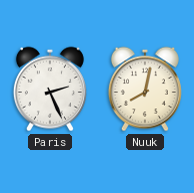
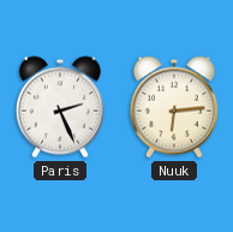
Nuuk: 8:02 -> 6:14 (174, 107)
